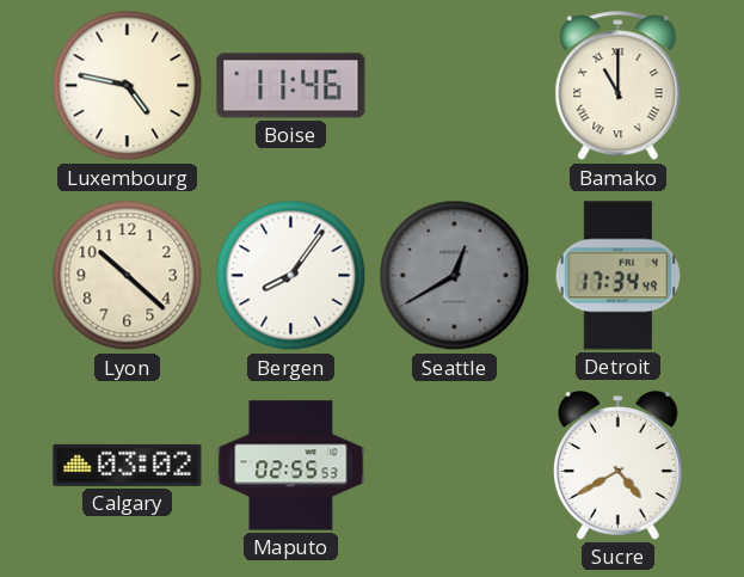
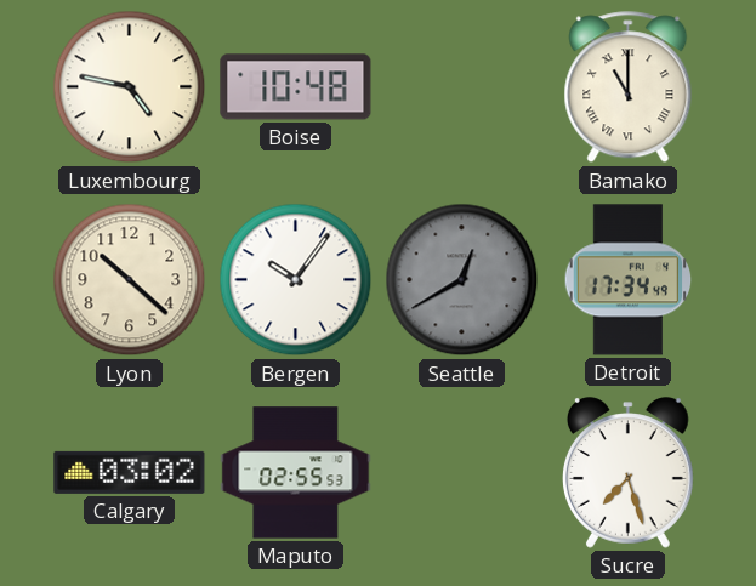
Boise: 11:46 -> 10:48 (296, 87)
Bergen: 8:06 -> 10:06 (296, 280)
Sucre: 4:40 -> 7:27 (629, 473)
